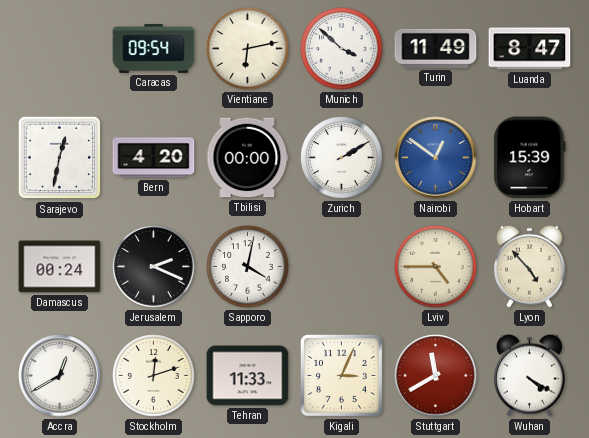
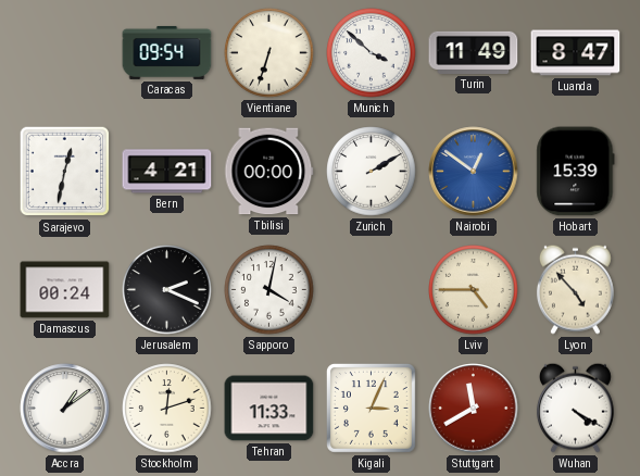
Vientiane: 6:13 -> 6:33 (269, 53)
Bern: 4:20 -> 4:21 (167, 172)
Accra: 12:40 -> 1:09 (65, 409)
